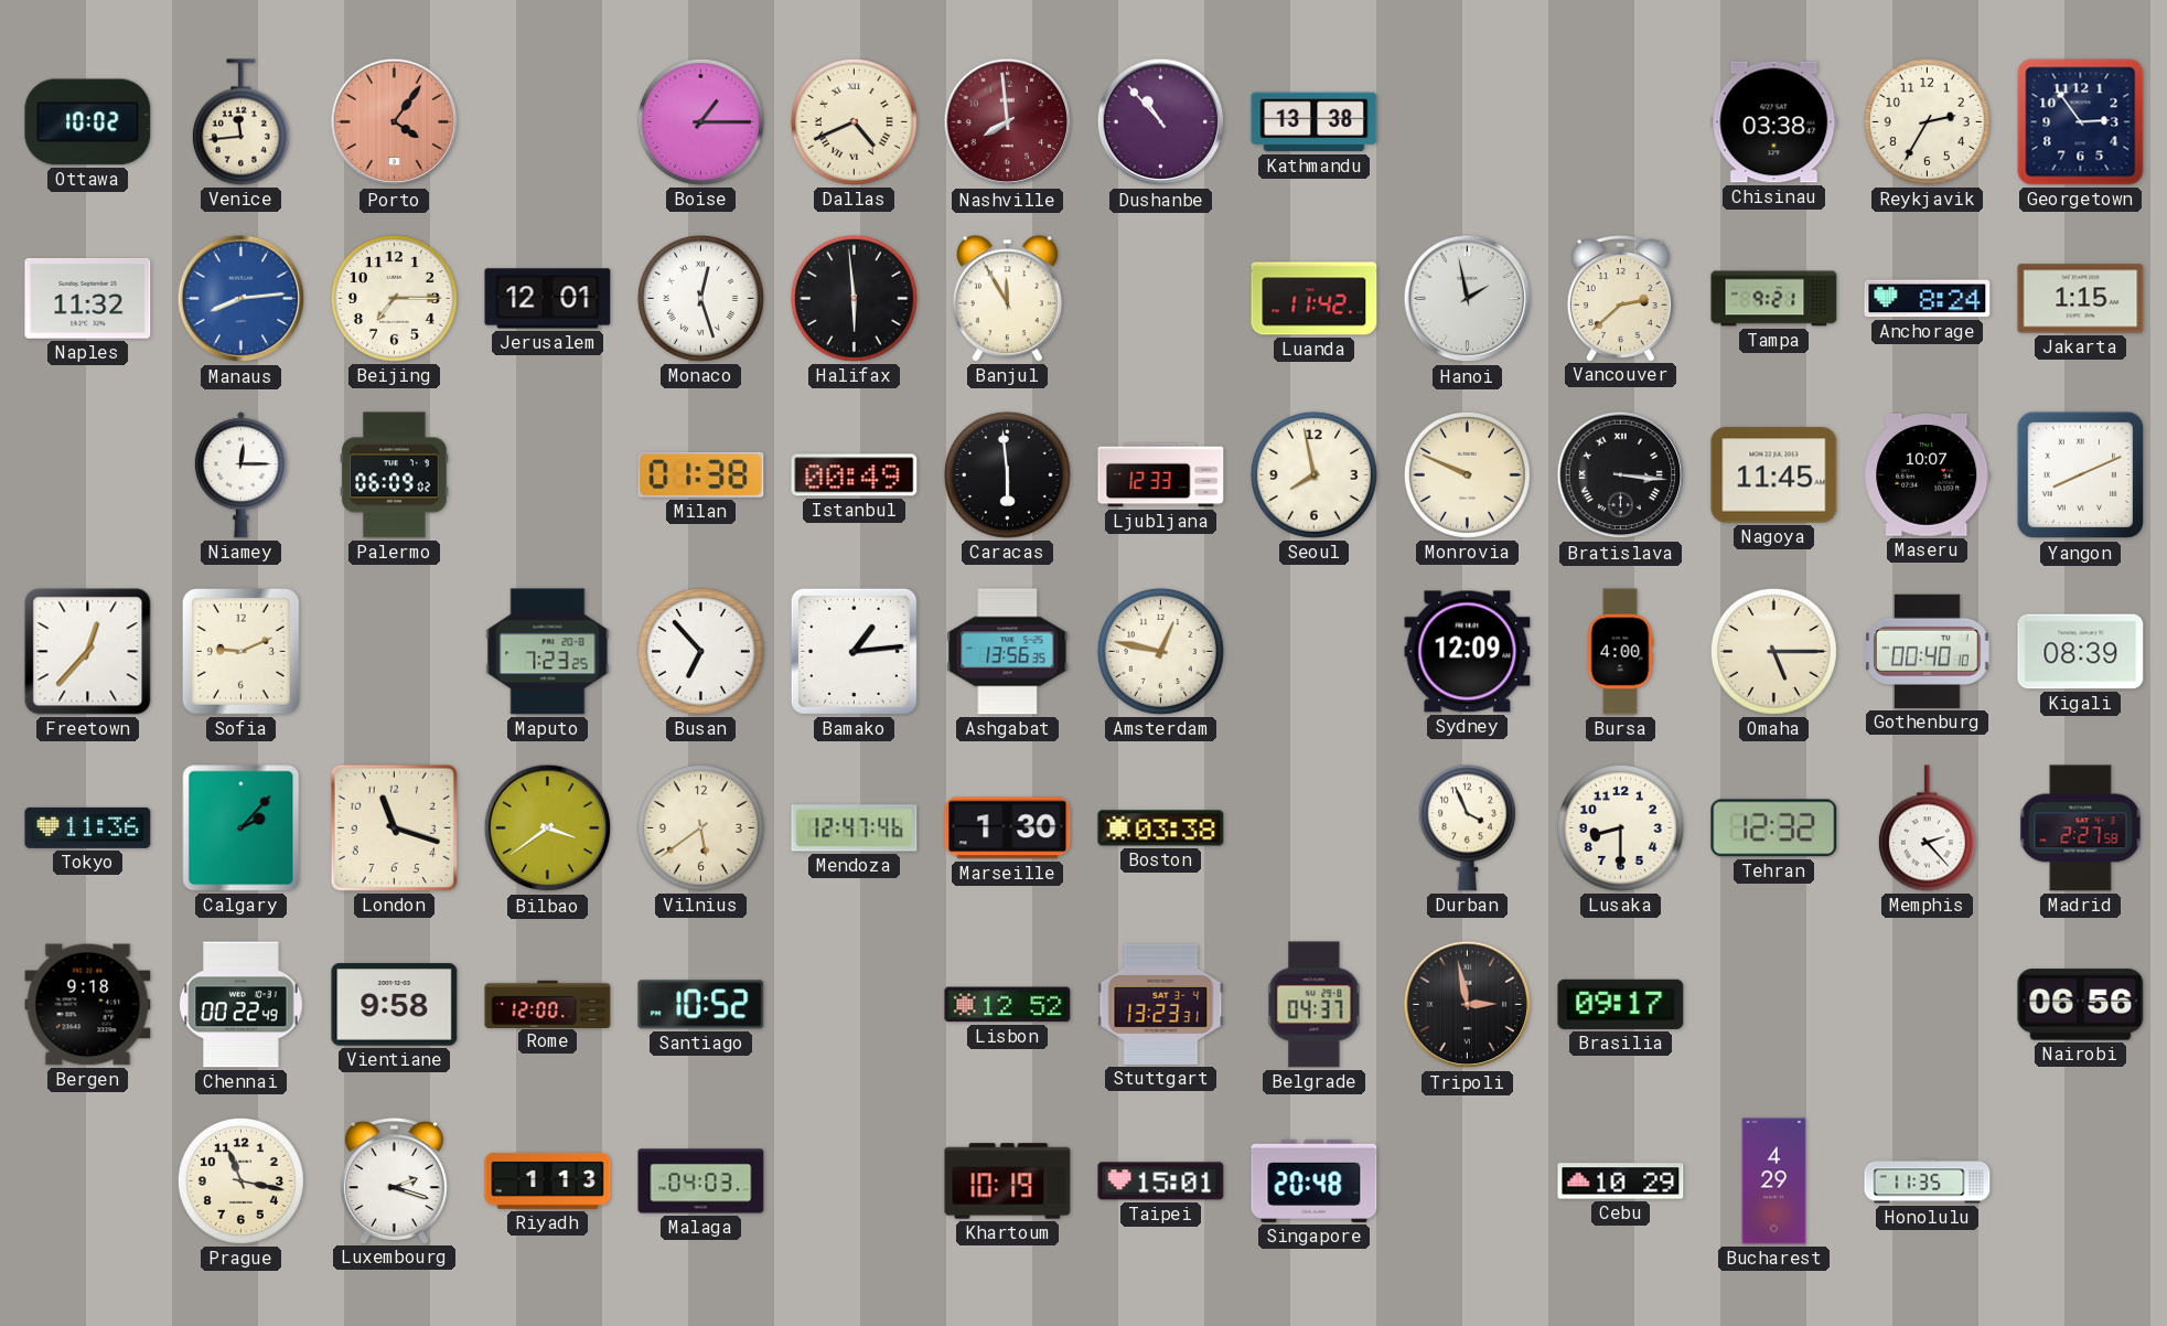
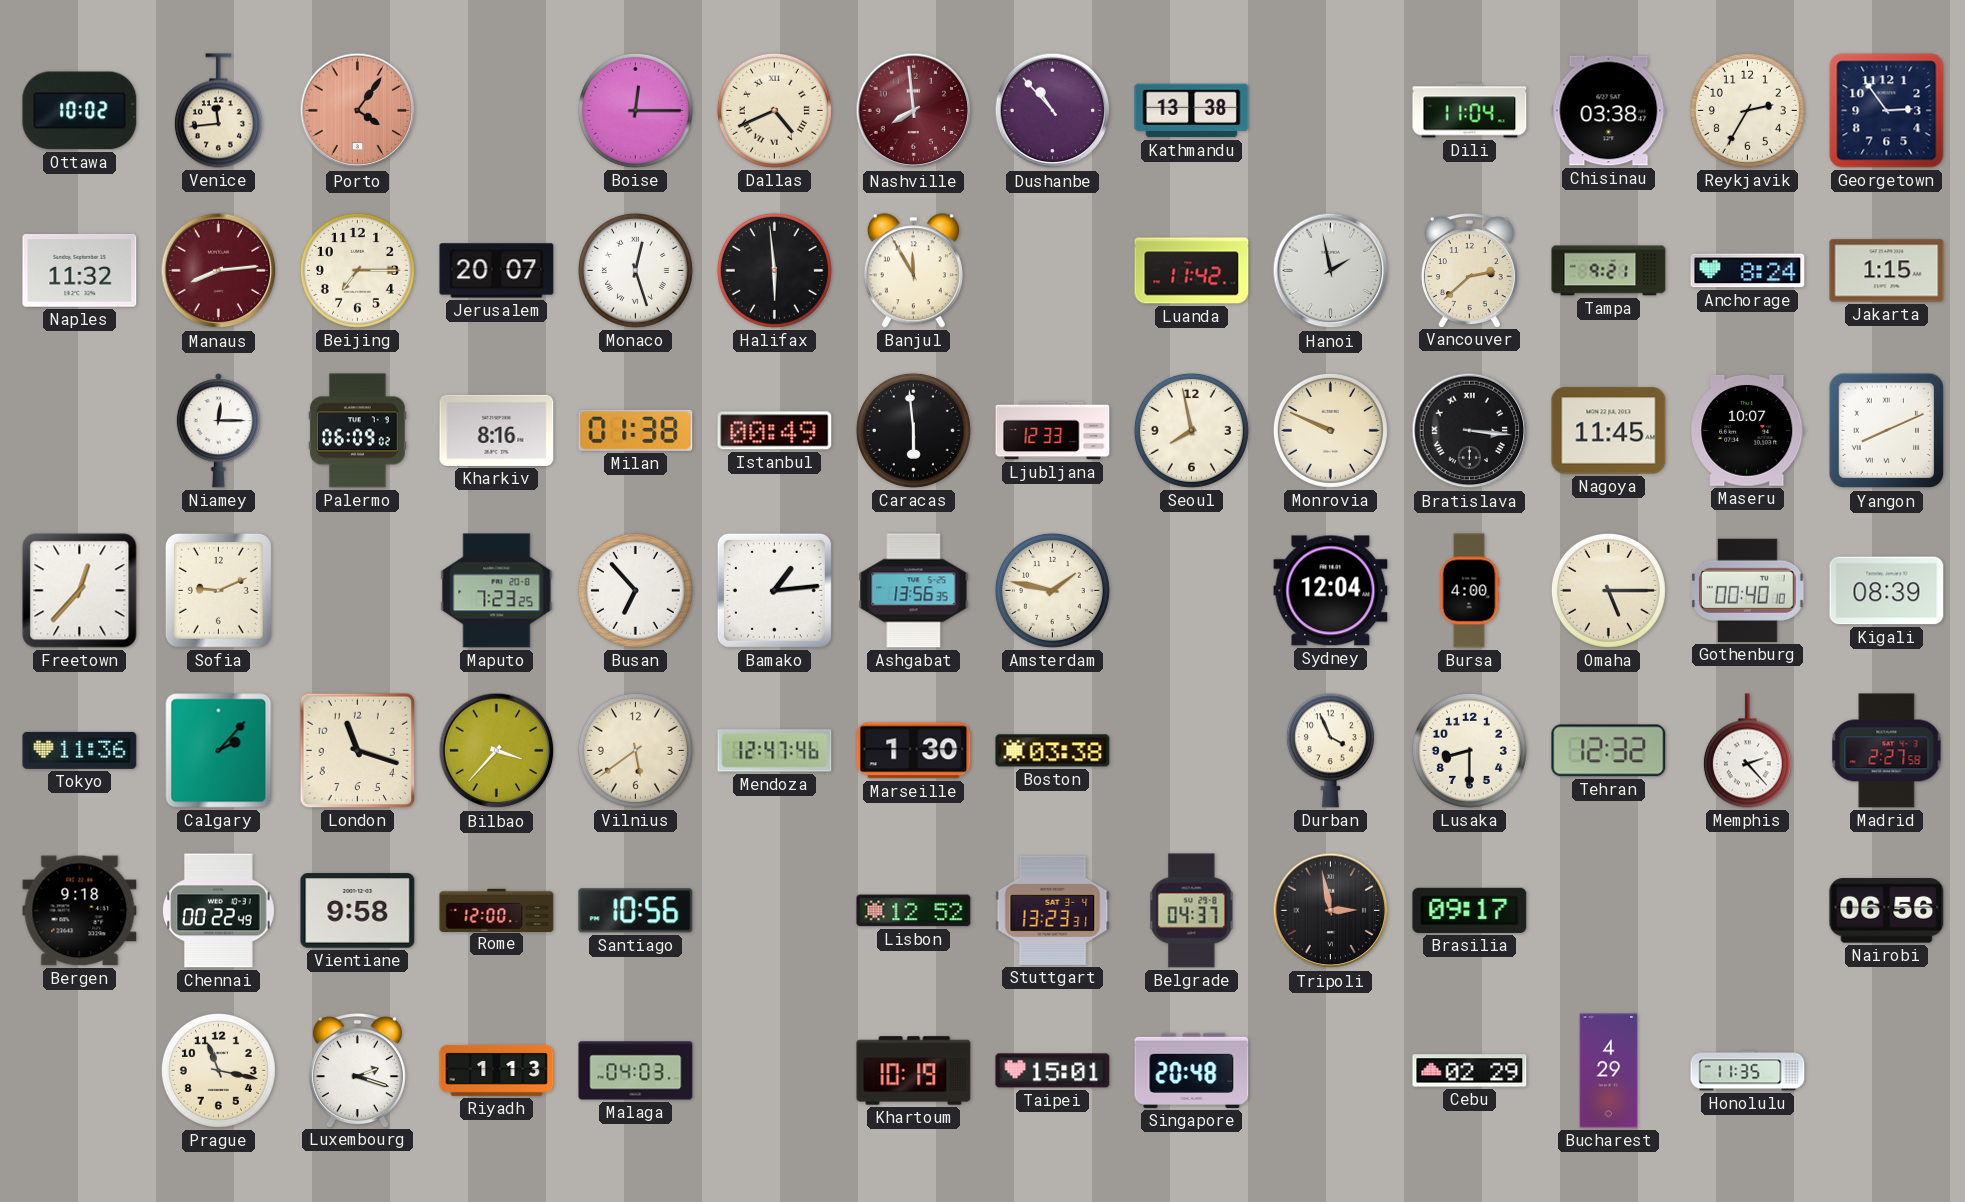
Boise: 1:15 -> 12:15 (635, 110)
Dili: none -> 11:04 (1470, 111)
Manaus dial: blue -> burgundy (219, 271)
Jerusalem: 12:01 -> 20:07 (497, 271)
Kharkiv: none -> 8:16 (497, 430)
Amsterdam: 12:47 -> 1:47 (1052, 590)
Sydney: 12:09 -> 12:04 (1331, 591)
Bilbao: 3:39 -> 3:37 (497, 751)
Santiago: 10:52 -> 10:56 (636, 911)
Cebu: 10:29 -> 02:29 (1470, 1071)
